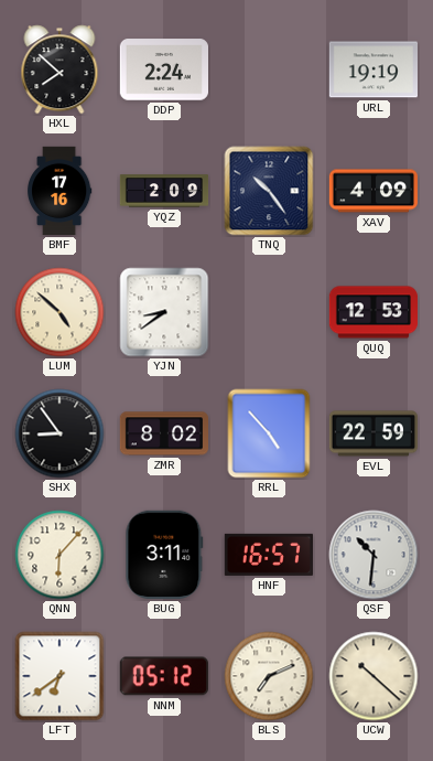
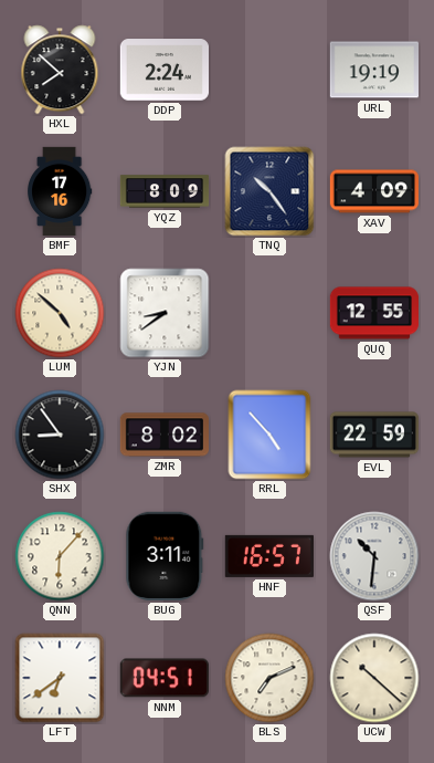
YQZ: 2:09 -> 8:09 (165, 191)
QUQ: 12:53 -> 12:55 (373, 313)
NNM: 05:12 -> 04:51 (165, 678)
